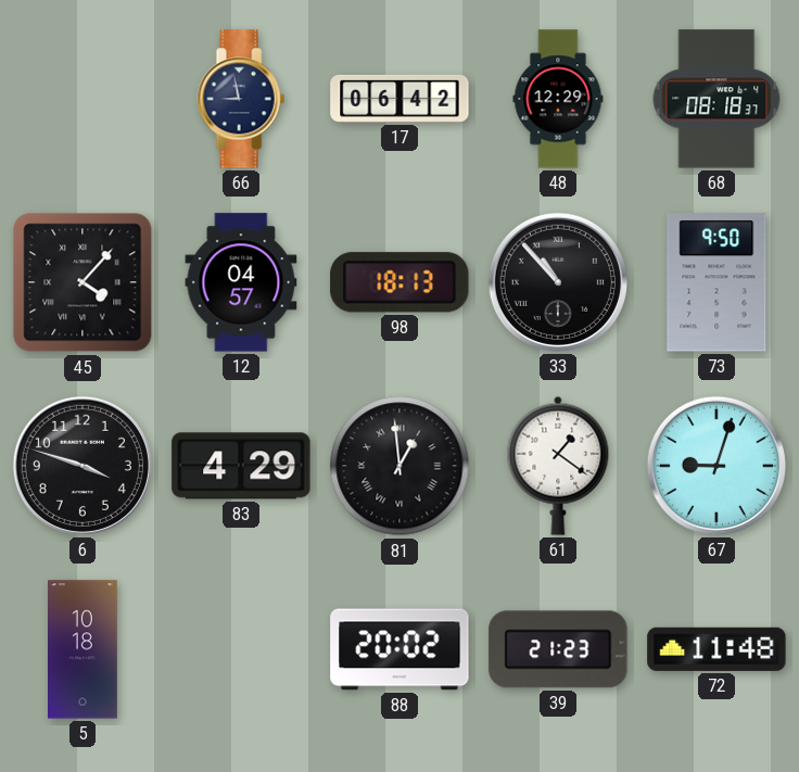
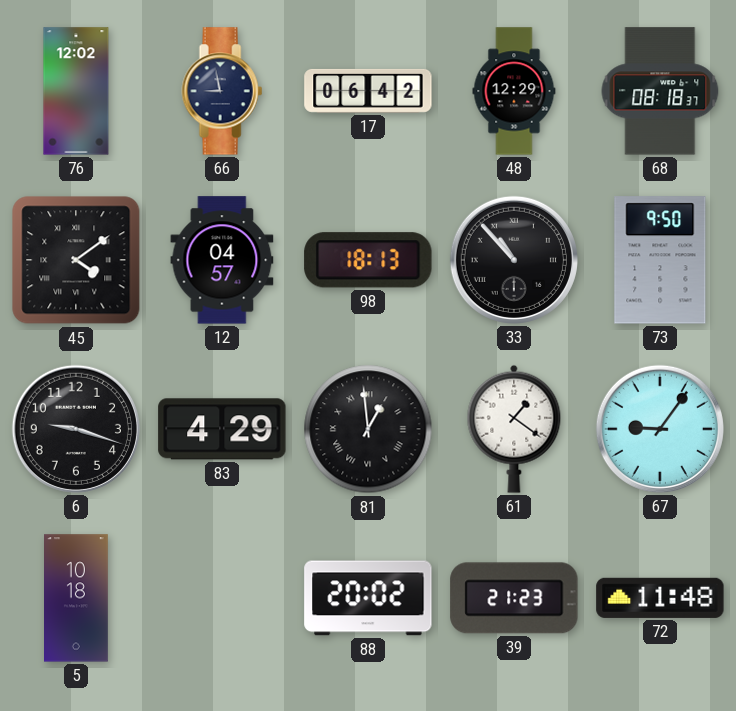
76: none -> 12:02 (76, 91)
45: 4:07 -> 4:09 (76, 260)
6: 3:48 -> 9:18 (76, 429)
67: 9:03 -> 9:06 (660, 429)
